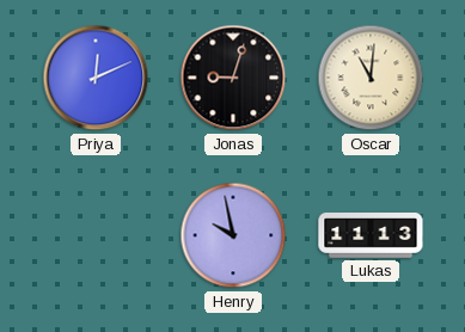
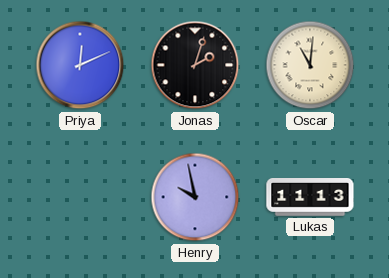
Jonas: 9:03 -> 2:03 (195, 65)
